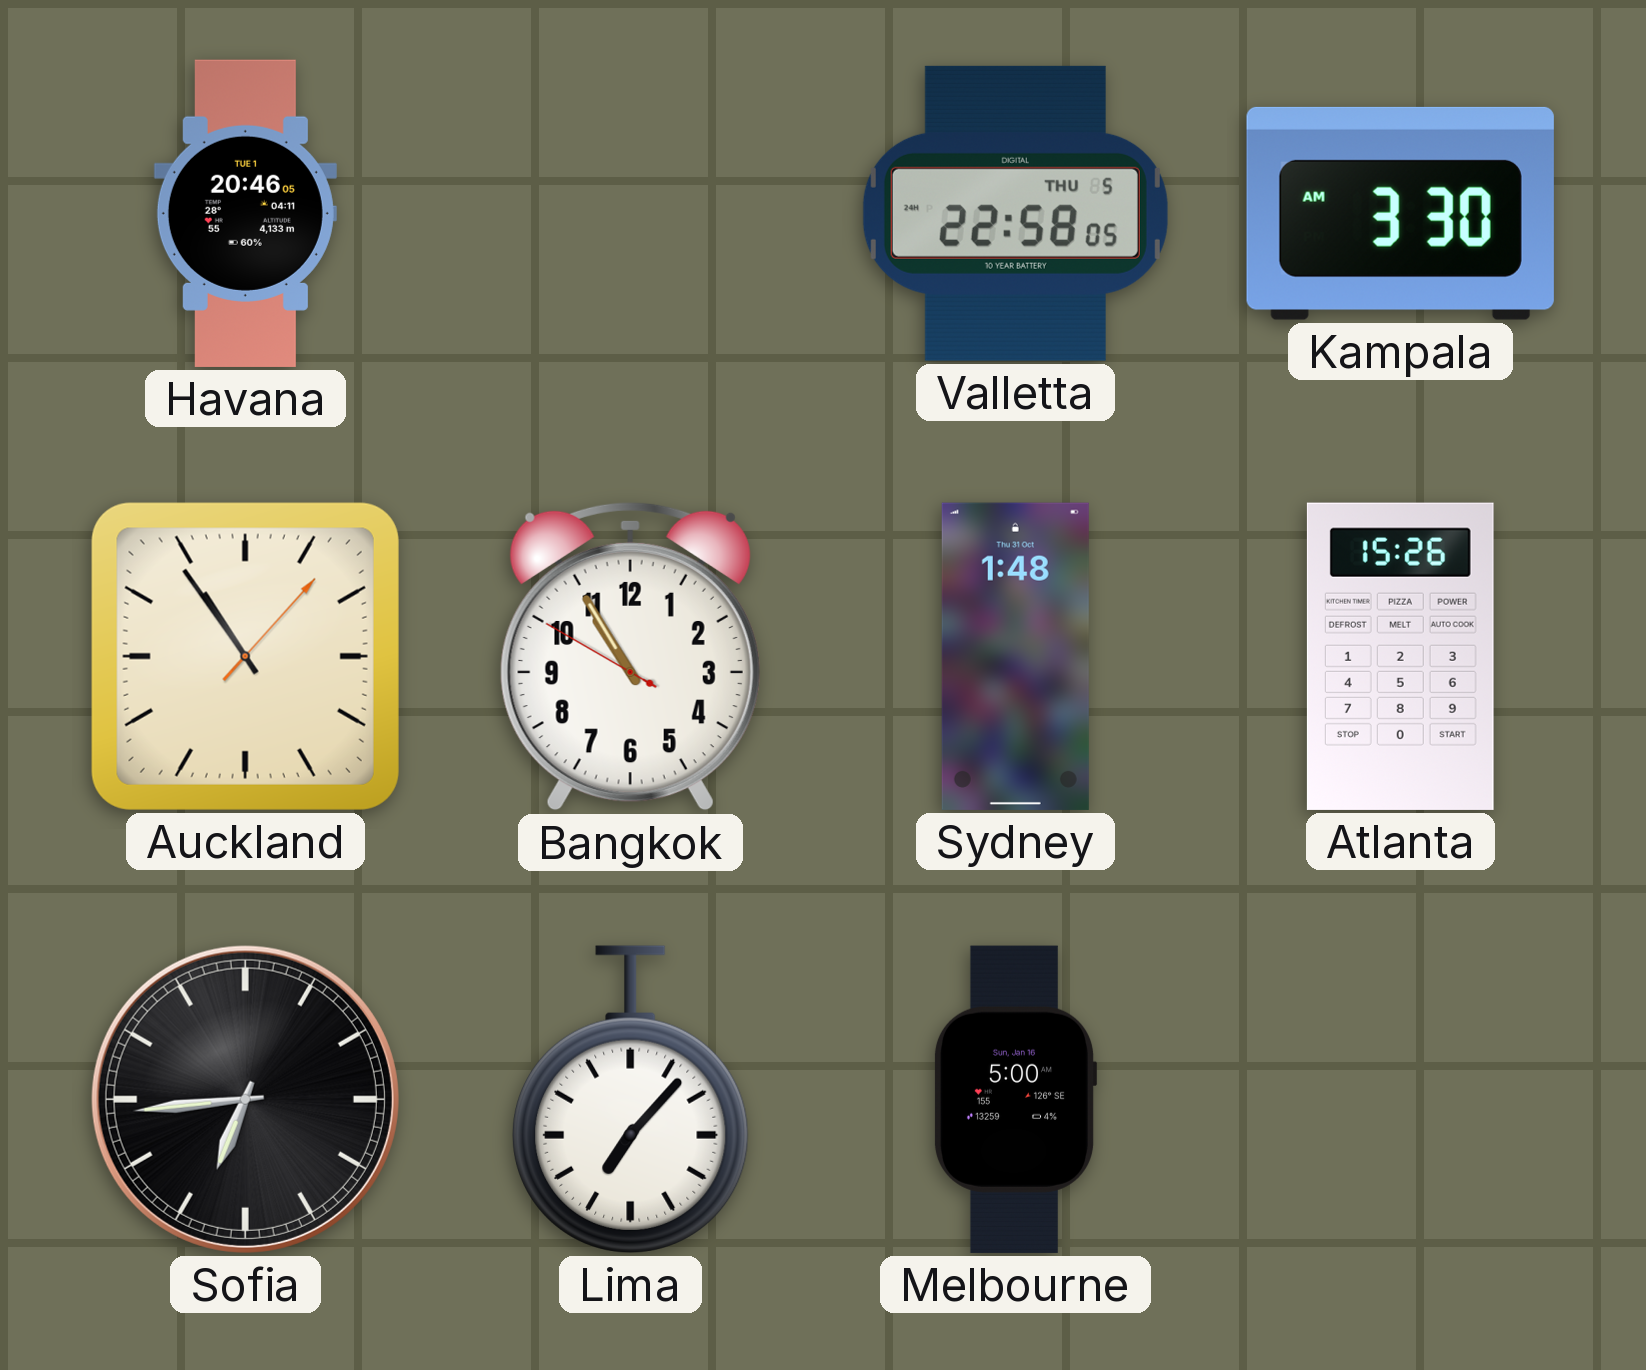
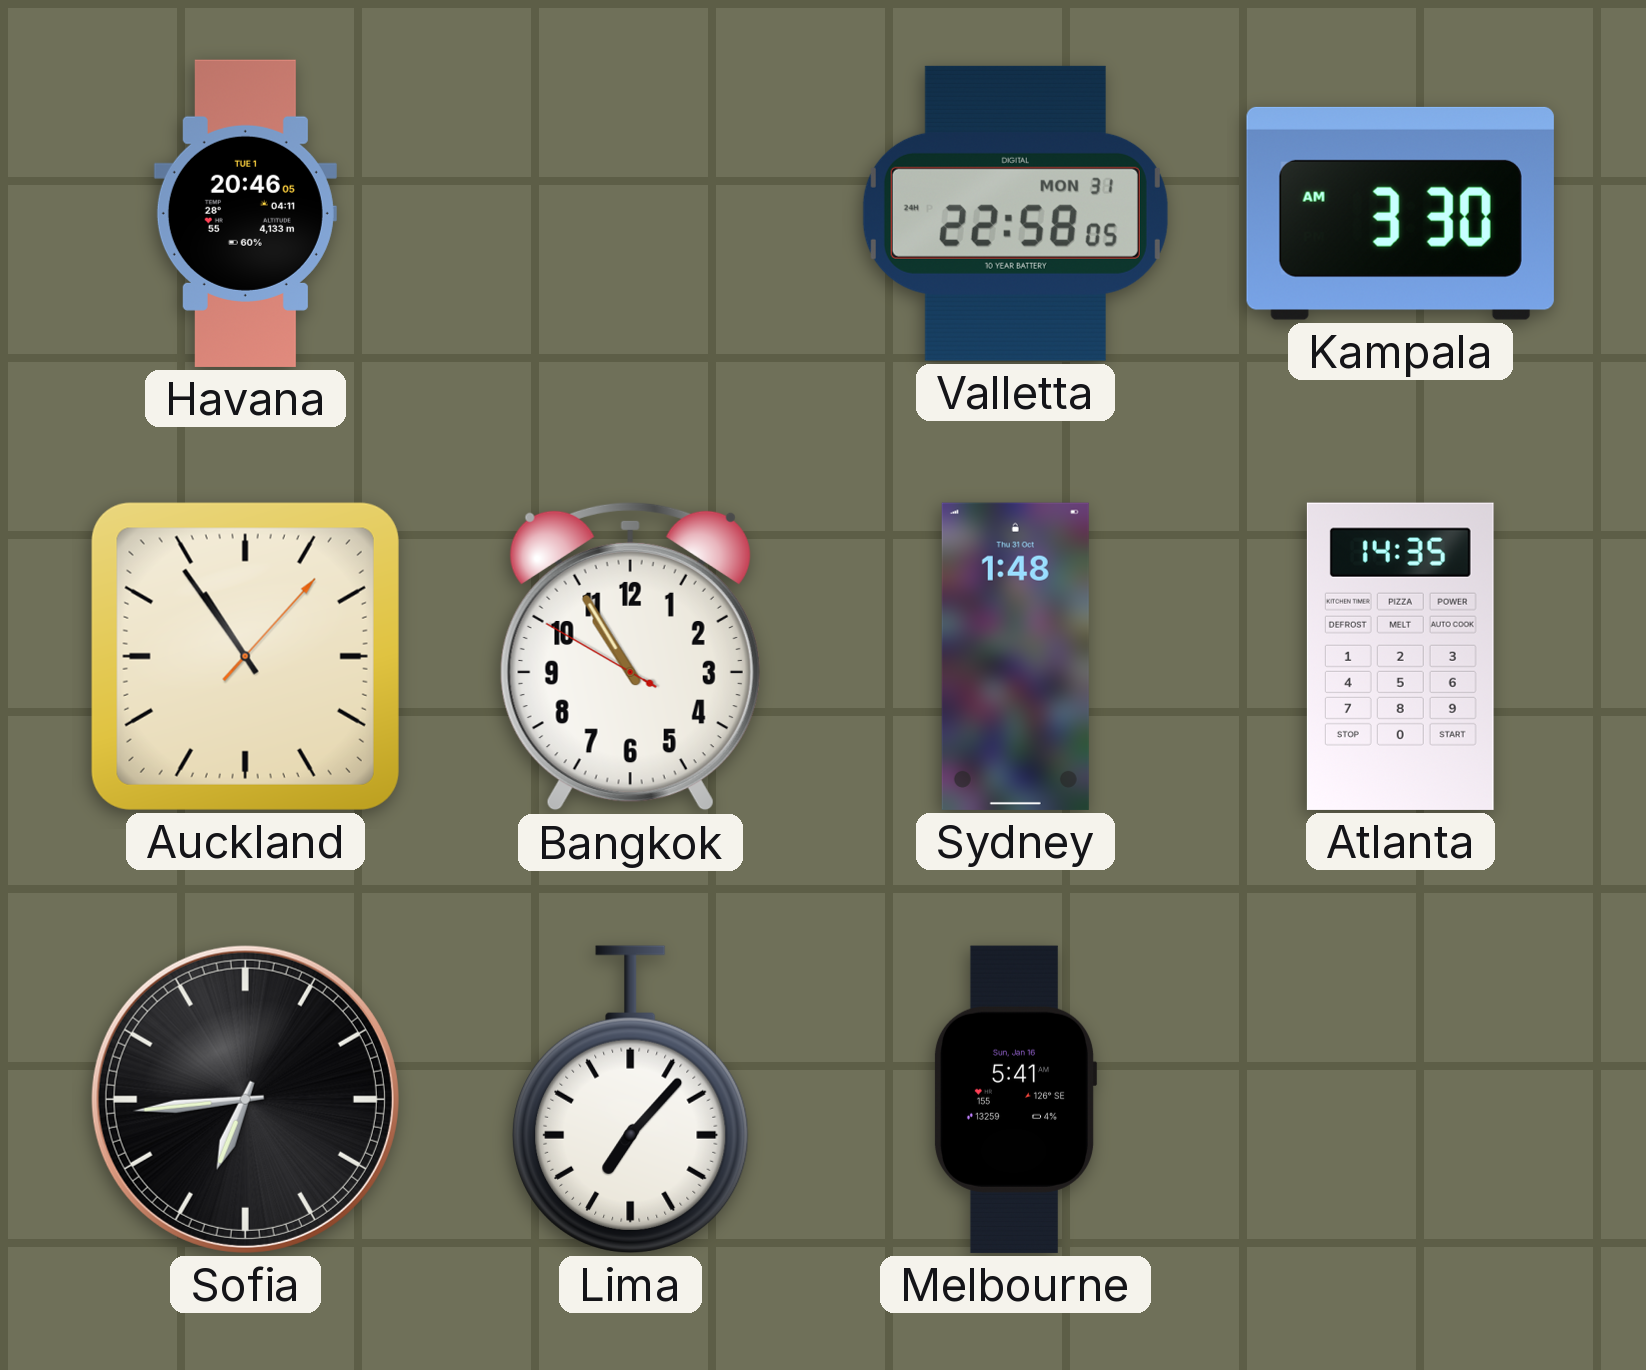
Valletta date: THU 5 -> MON 31 (1015, 213)
Atlanta: 15:26 -> 14:35 (1400, 656)
Melbourne: 5:00 -> 5:41 (1015, 1099)
